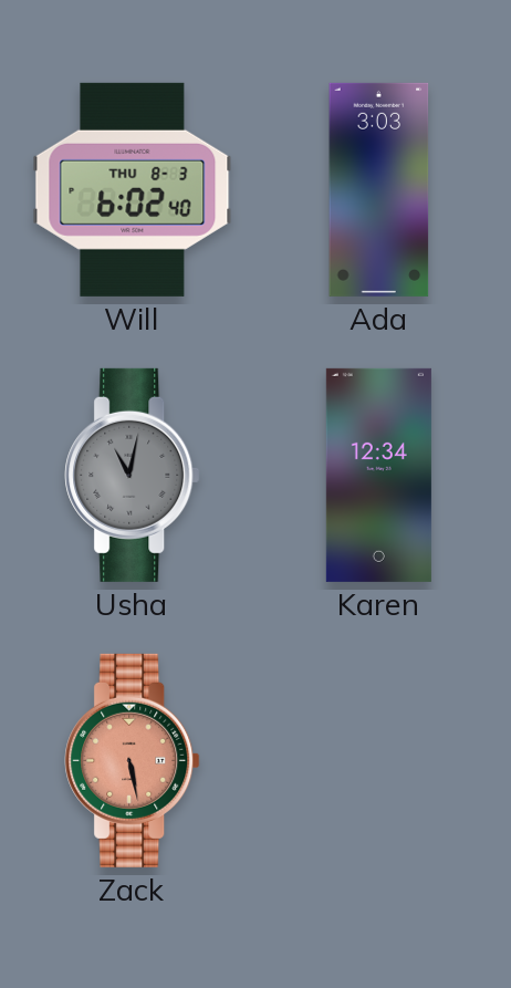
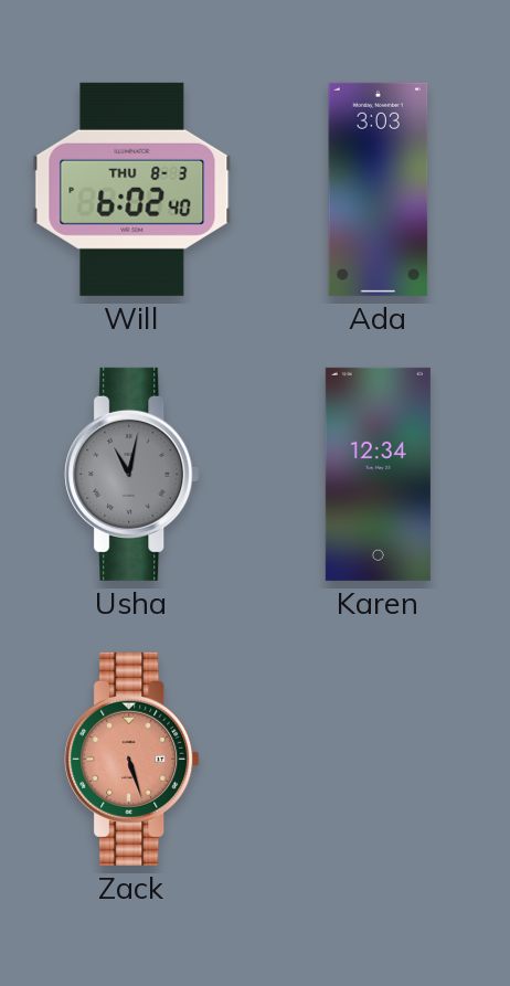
Zack: 5:28 -> 5:27 (132, 759)
